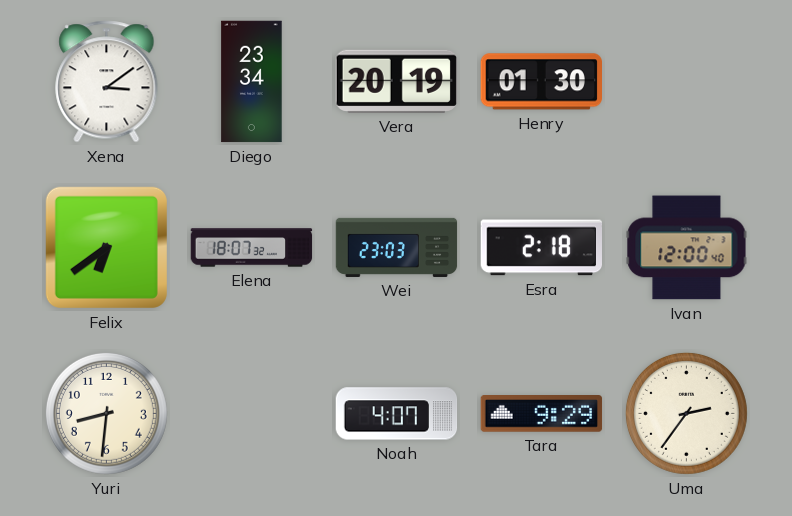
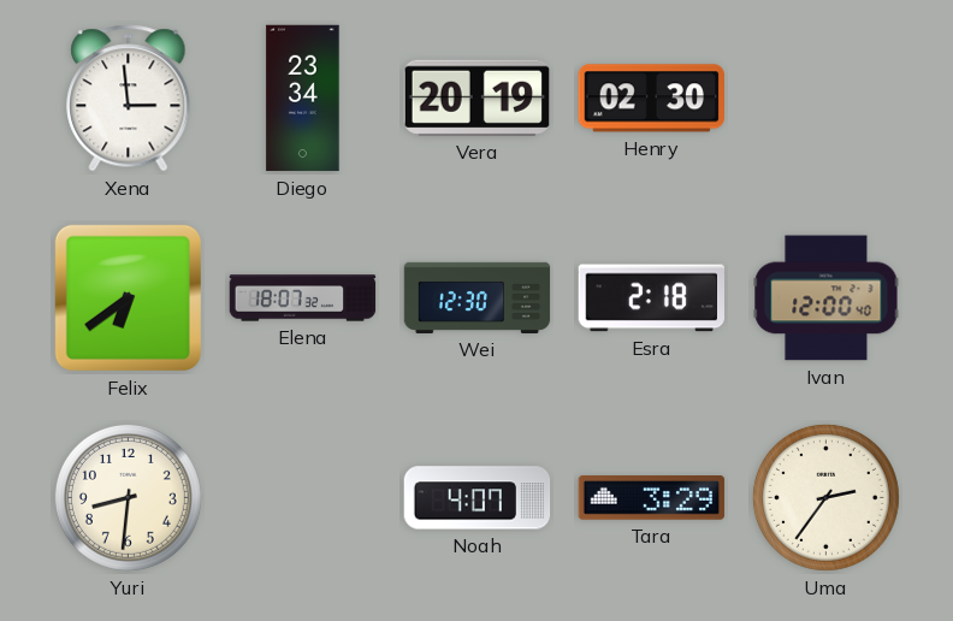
Xena: 3:09 -> 2:59 (129, 99)
Henry: 01:30 -> 02:30 (651, 99)
Wei: 23:03 -> 12:30 (478, 297)
Tara: 9:29 -> 3:29 (652, 498)
